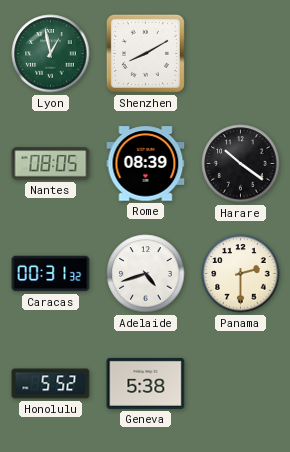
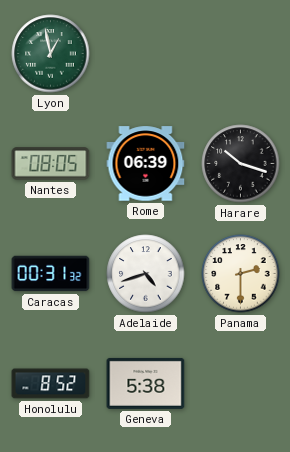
Shenzhen: 8:10 -> none (145, 53)
Rome: 08:39 -> 06:39 (146, 164)
Harare: 10:21 -> 10:18 (241, 164)
Honolulu: 5:52 -> 8:52 (51, 384)
